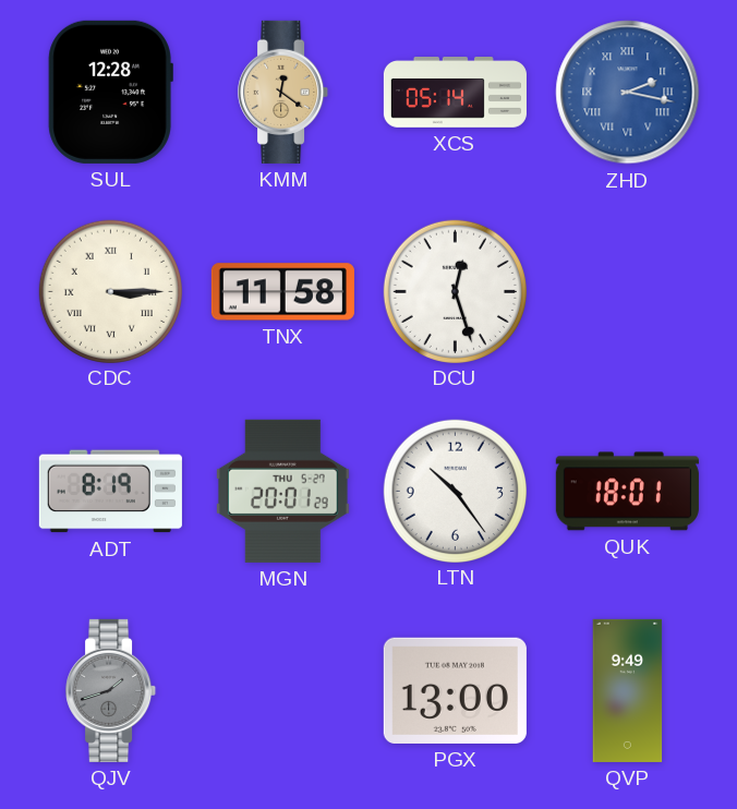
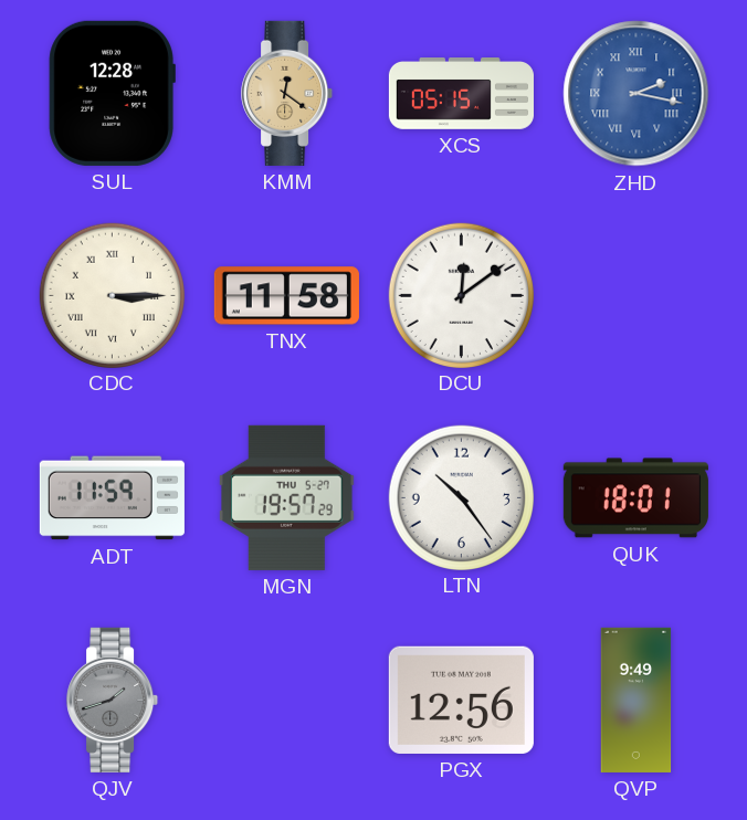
XCS: 05:14 -> 05:15 (461, 94)
DCU: 12:27 -> 12:09 (461, 295)
ADT: 8:19 -> 11:59 (112, 498)
MGN: 20:01 -> 19:57 (286, 497)
PGX: 13:00 -> 12:56 (461, 700)
